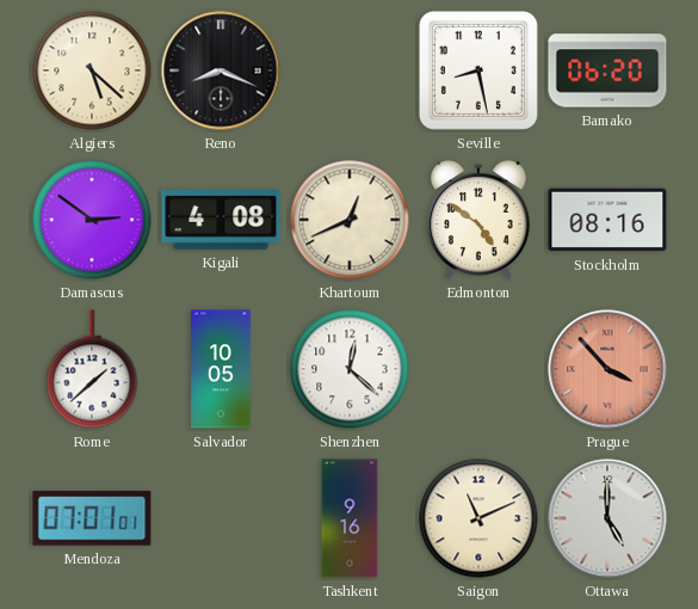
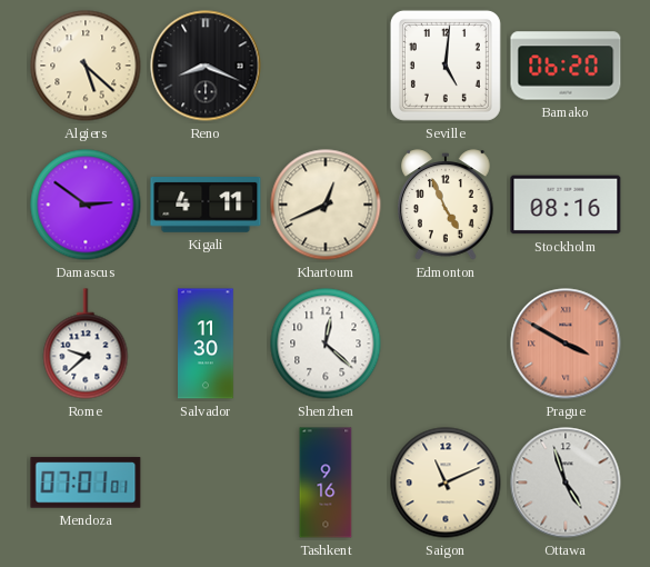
Seville: 8:28 -> 5:01 (446, 66)
Kigali: 4:08 -> 4:11 (206, 206)
Edmonton: 4:51 -> 4:56 (446, 205)
Rome: 1:38 -> 9:38 (86, 344)
Salvador: 10:05 -> 11:30 (206, 344)
Prague: 3:53 -> 3:50 (566, 344)
Ottawa: 5:00 -> 4:57 (566, 483)
